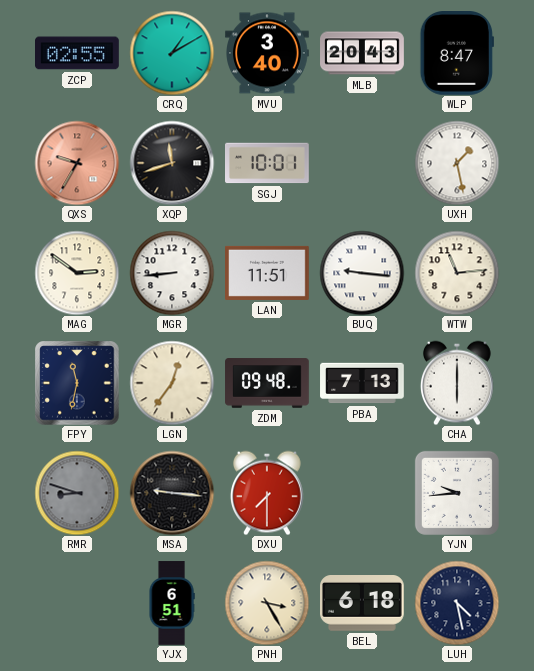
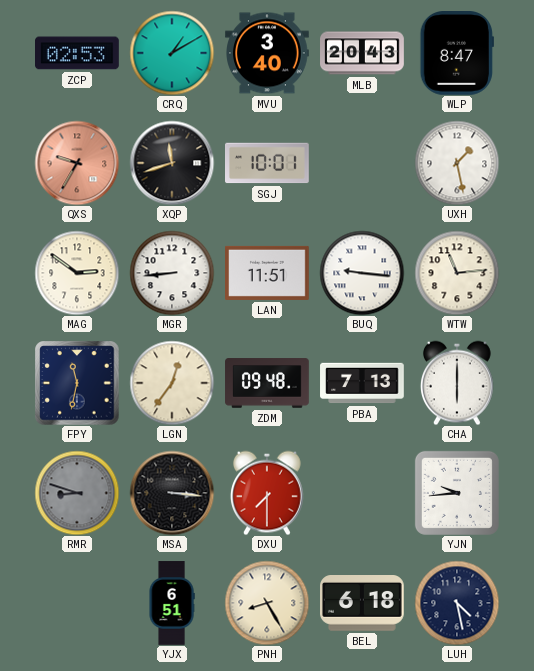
ZCP: 02:55 -> 02:53 (78, 53)
MSA: 9:16 -> 3:16 (172, 493)
PNH: 3:25 -> 8:25 (267, 603)
